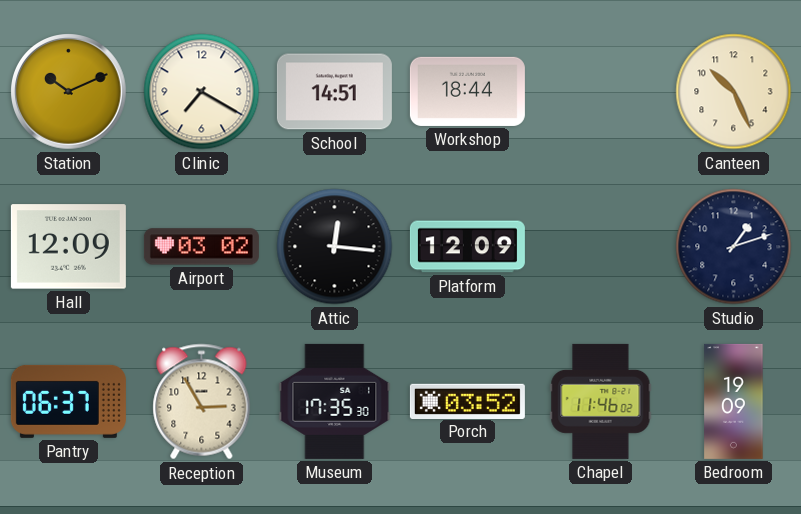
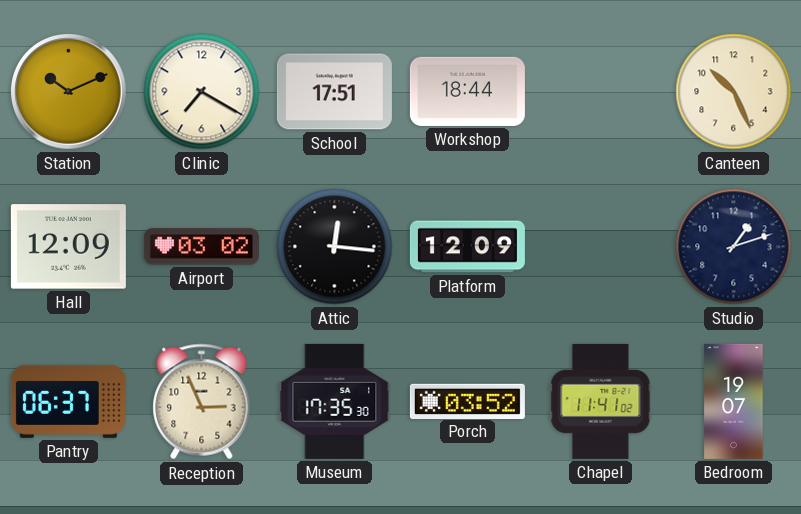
School: 14:51 -> 17:51 (334, 92)
Reception: 2:55 -> 2:56 (202, 402)
Chapel: 11:46 -> 11:41 (601, 401)
Bedroom: 19:09 -> 19:07 (734, 401)
